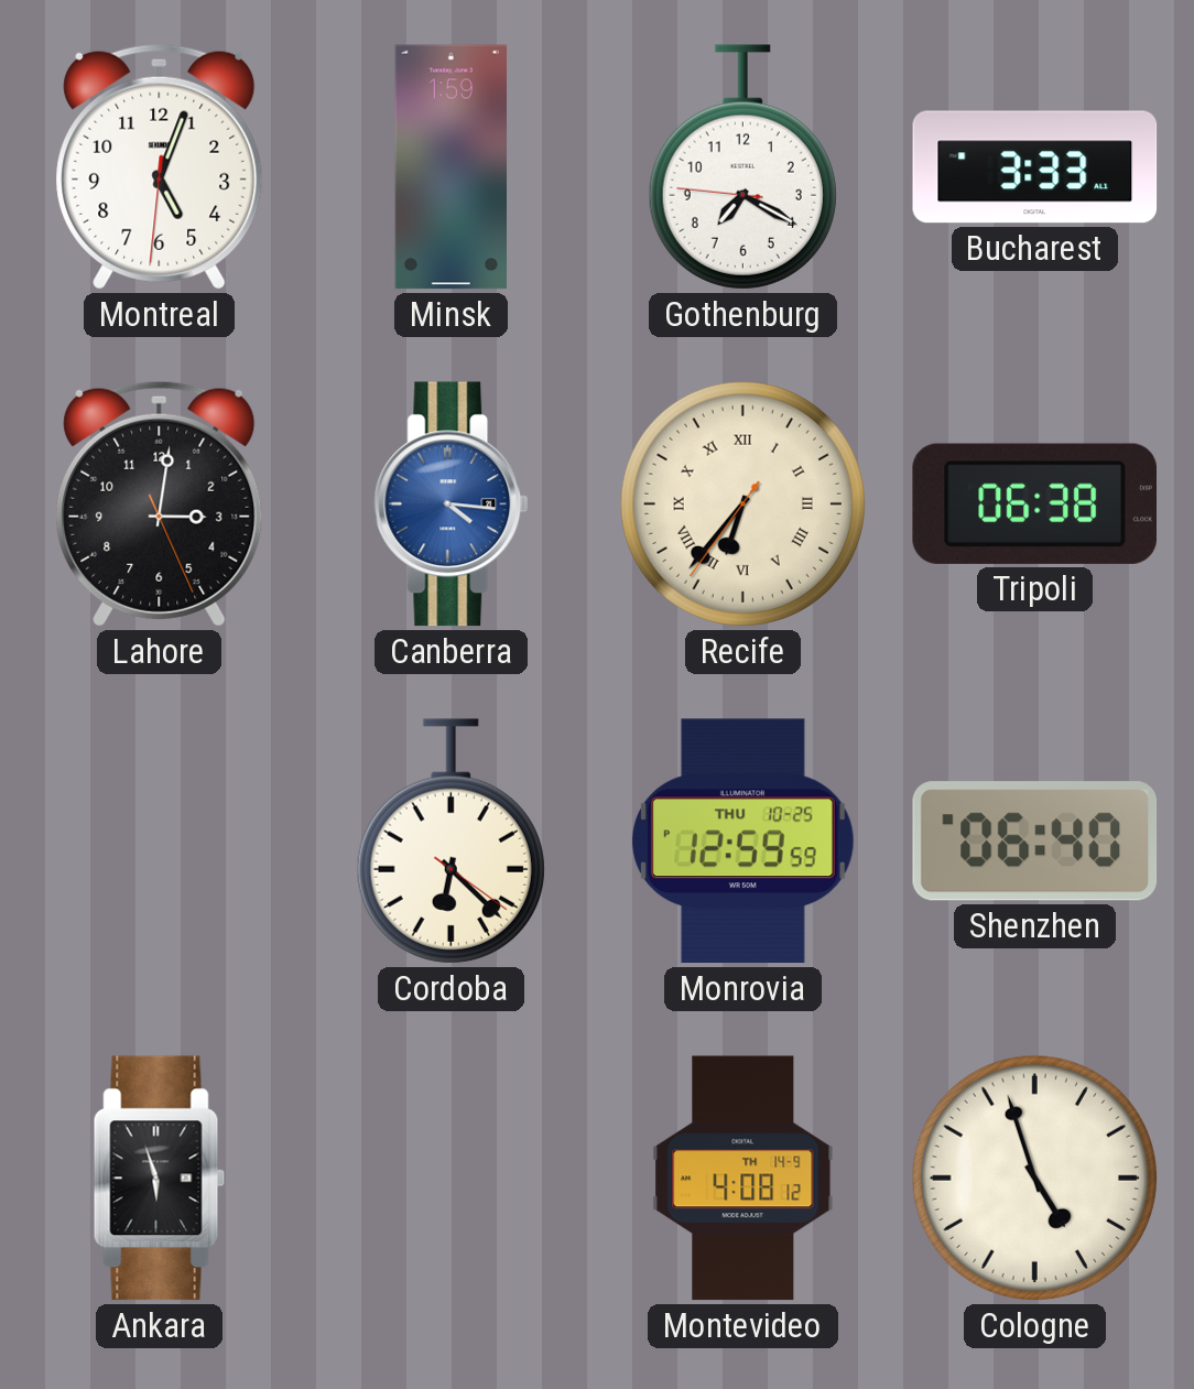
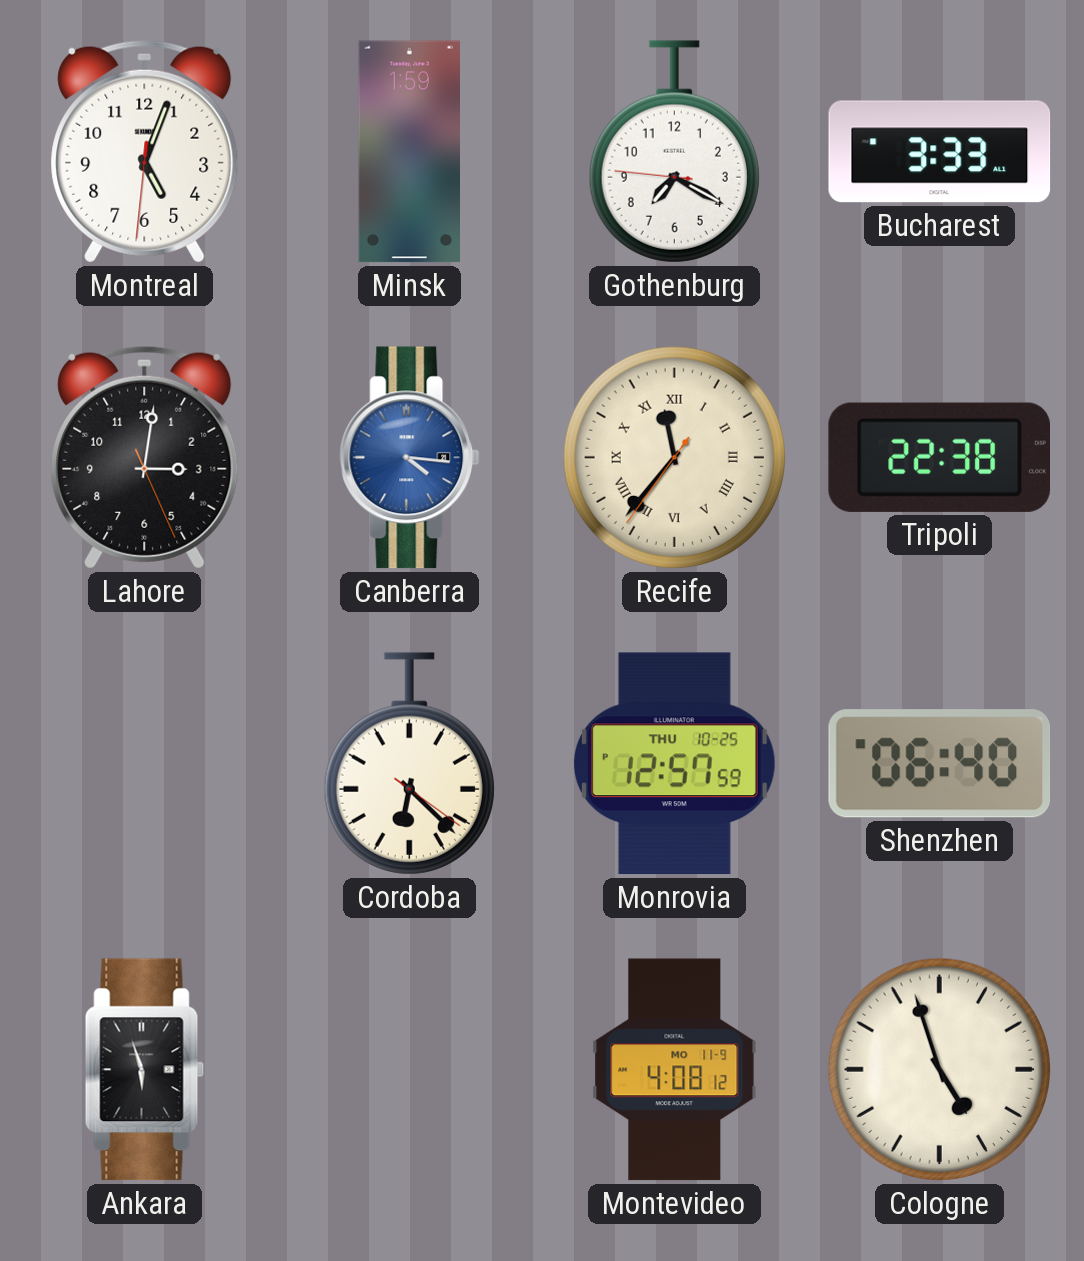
Recife: 6:36 -> 11:36 (674, 457)
Tripoli: 06:38 -> 22:38 (939, 457)
Monrovia: 12:59 -> 12:57 (674, 764)
Montevideo date: TH 14-9 -> MO 11-9 (675, 1070)
